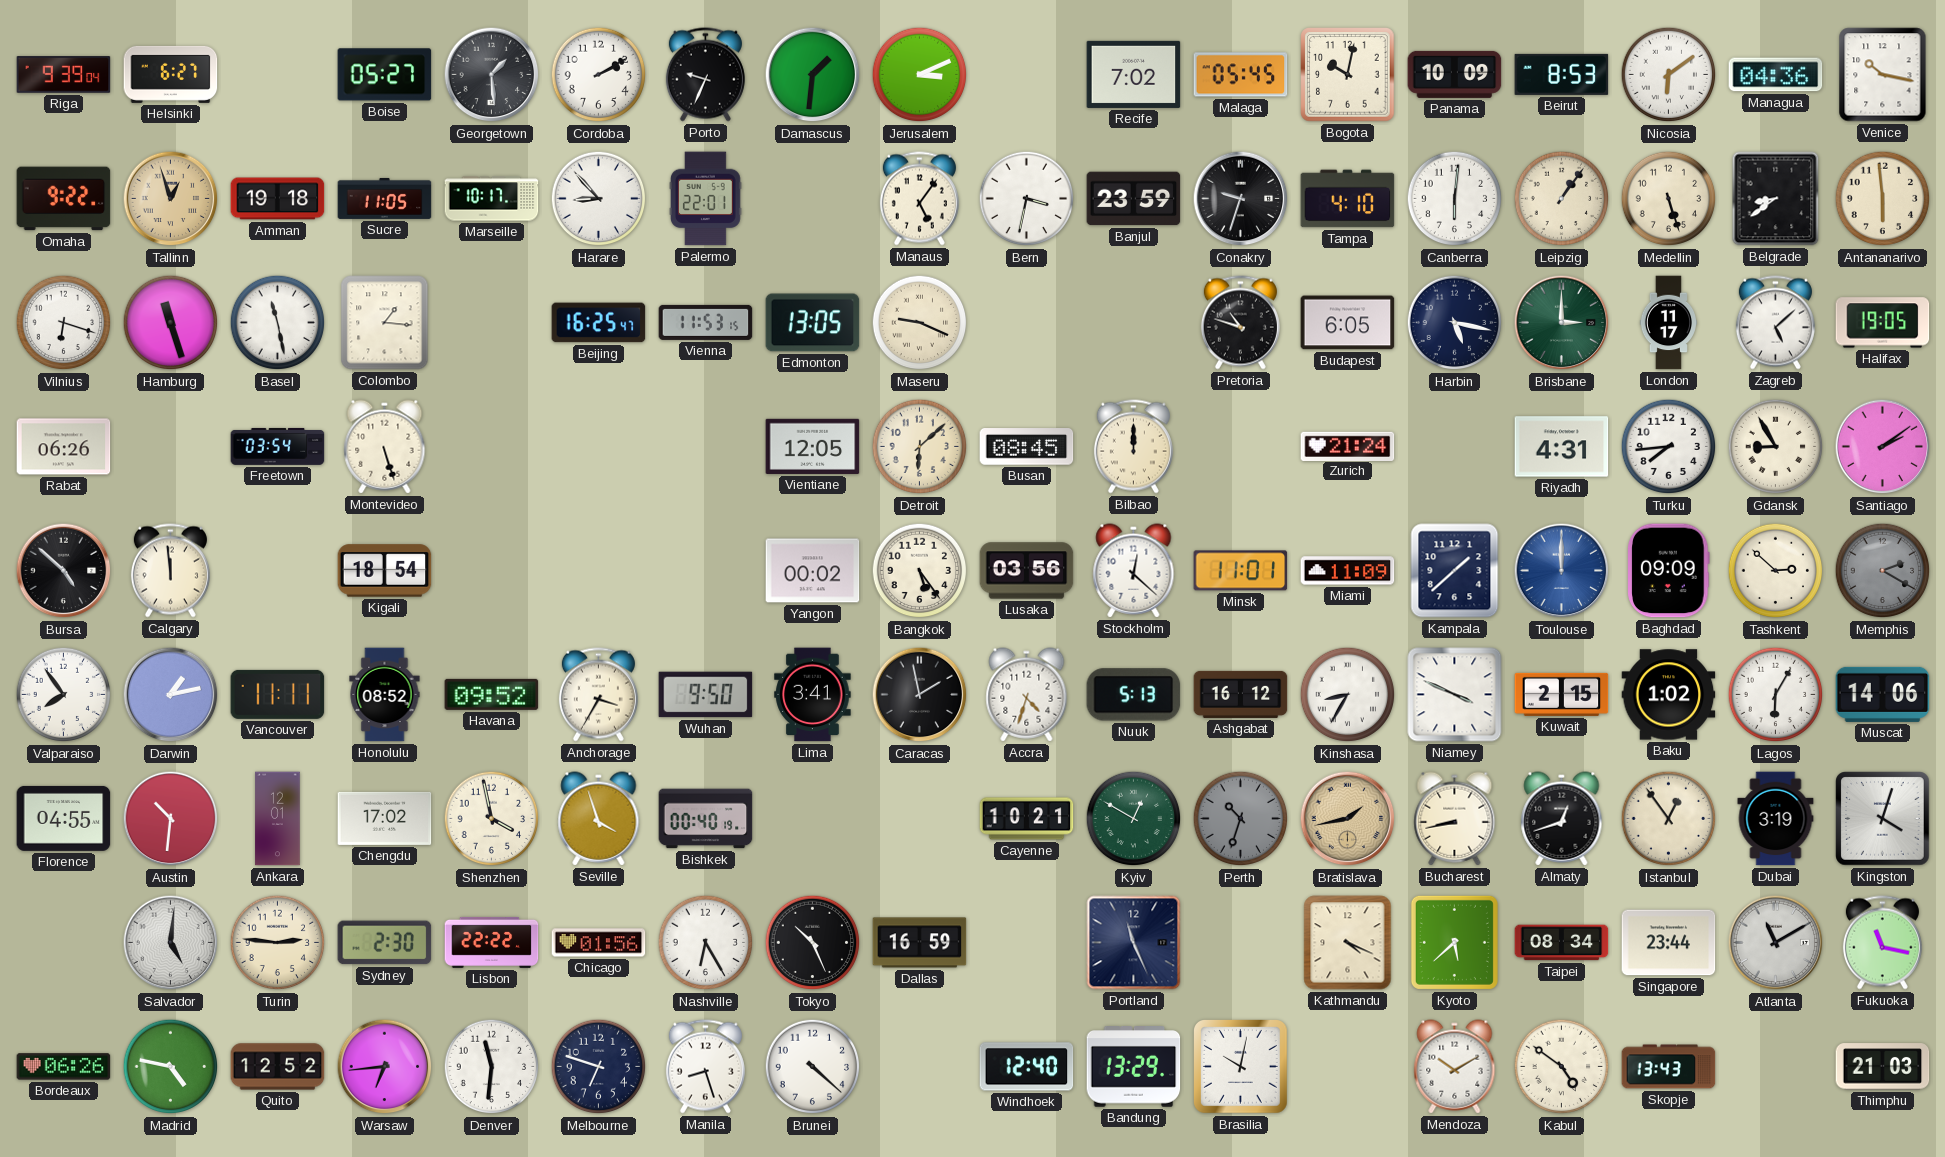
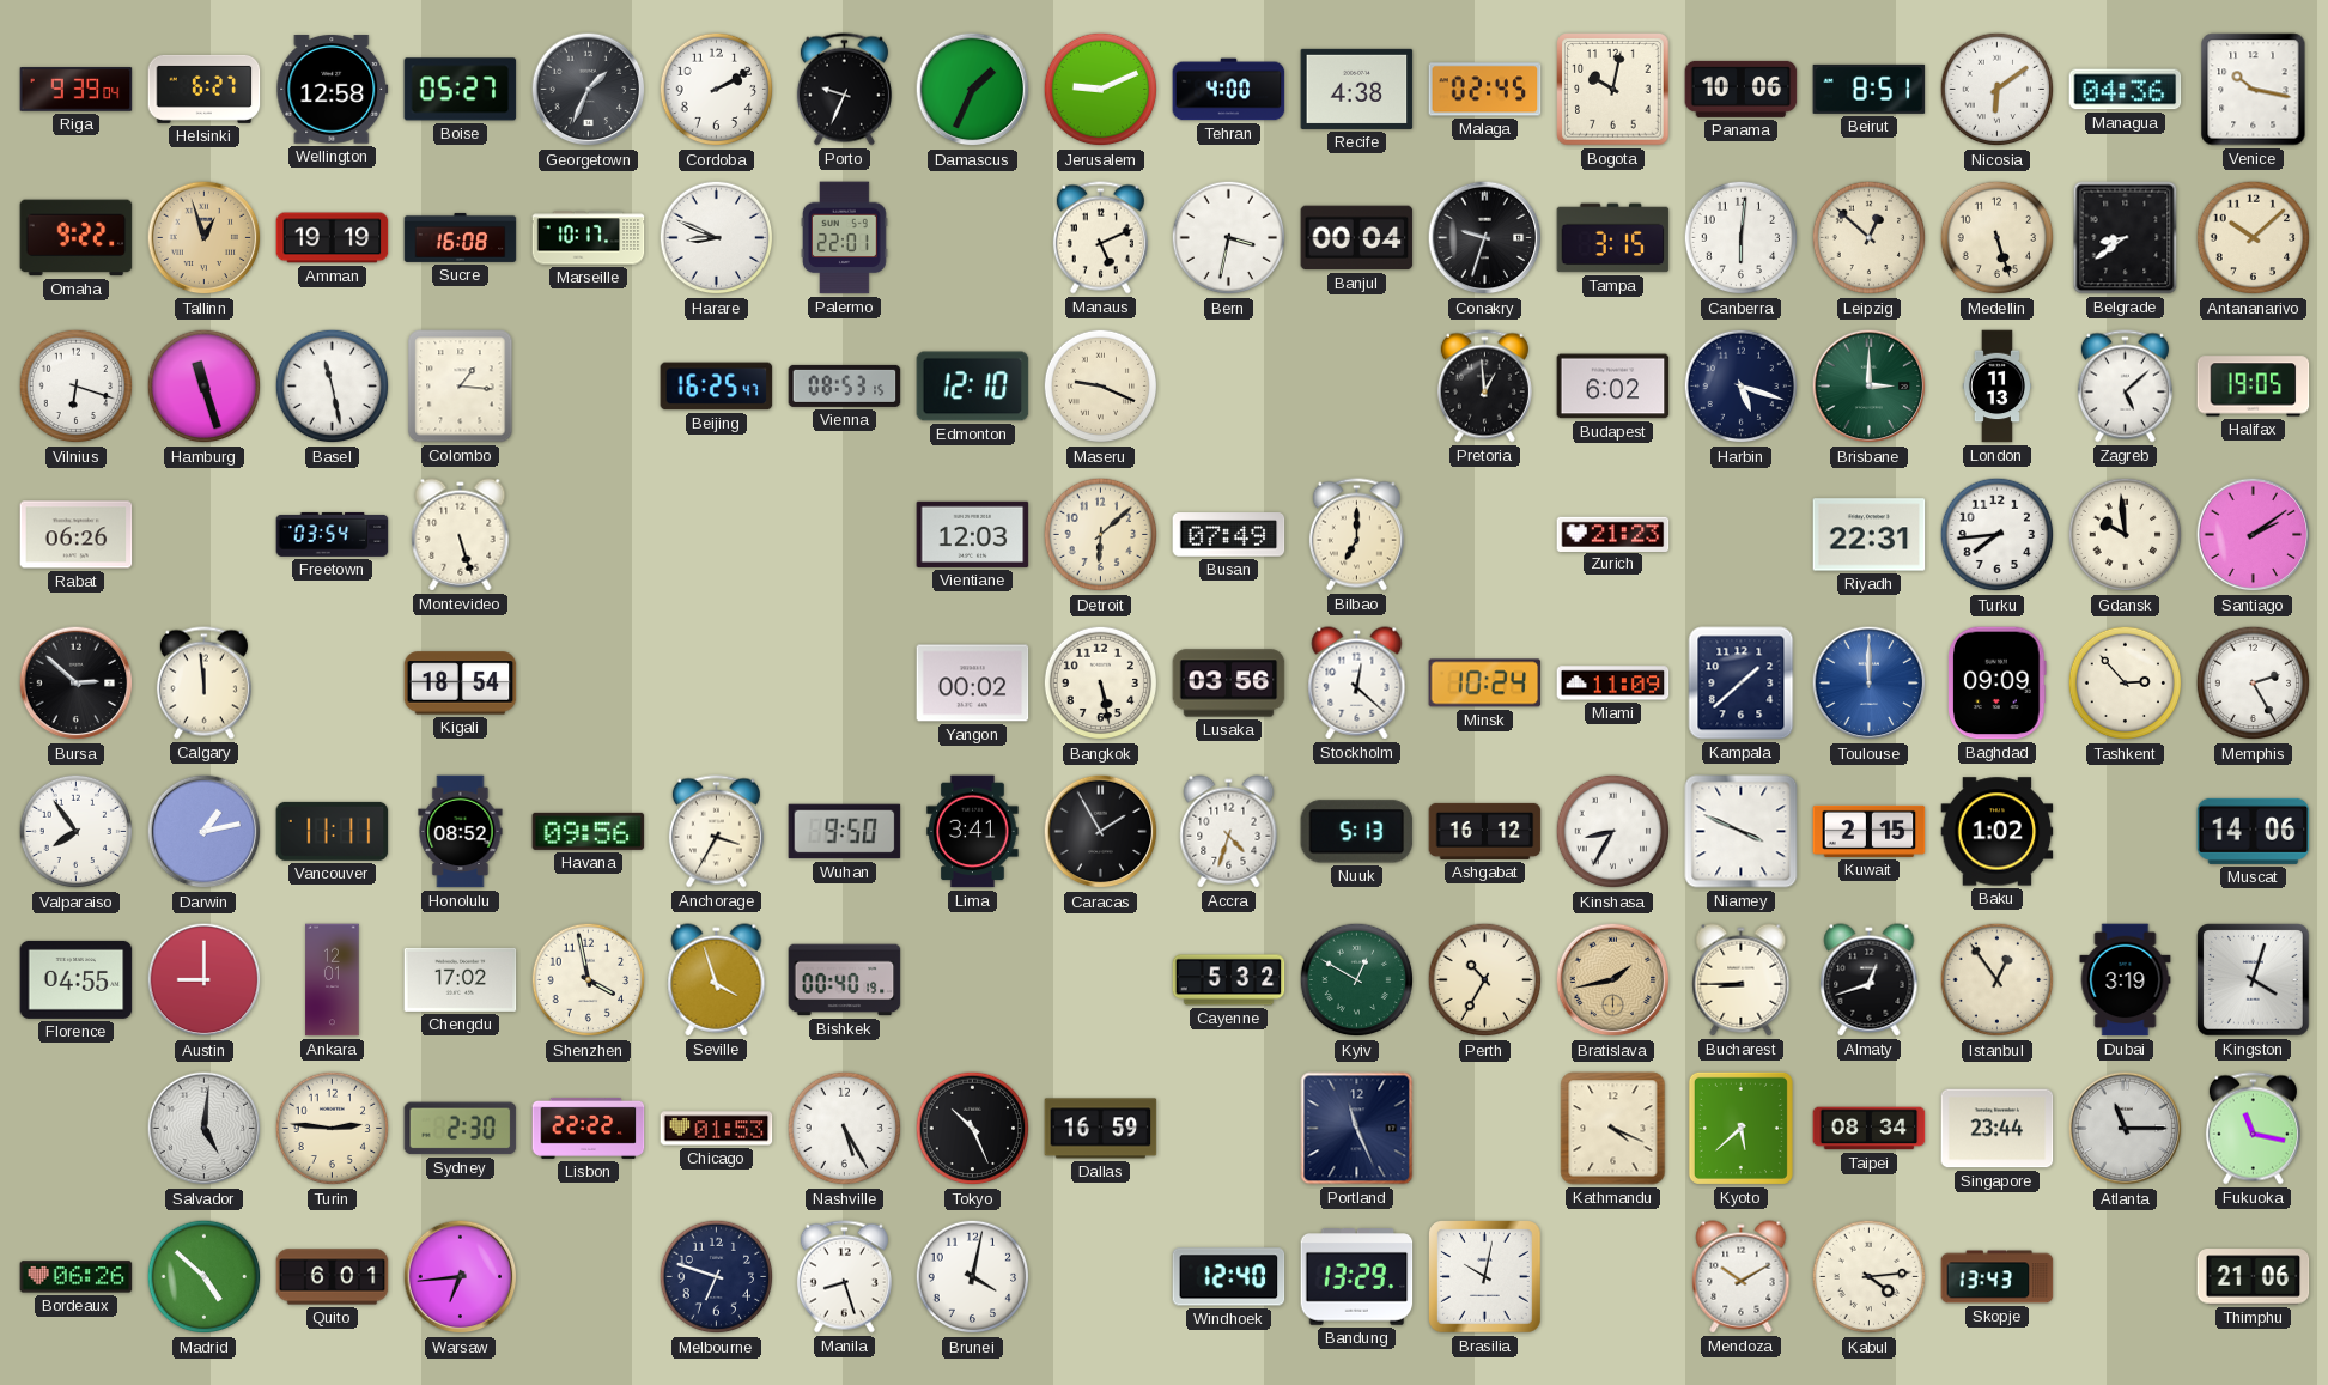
Wellington: none -> 12:58 (333, 90)
Georgetown: 1:29 -> 1:34 (589, 90)
Damascus: 1:31 -> 1:34 (973, 90)
Jerusalem: 3:11 -> 9:11 (1101, 90)
Tehran: none -> 4:00 (1229, 90)
Recife: 7:02 -> 4:38 (1357, 89)
Malaga: 05:45 -> 02:45 (1485, 90)
Panama: 10:09 -> 10:06 (1742, 89)
Beirut: 8:53 -> 8:51 (1870, 89)
Amman: 19:18 -> 19:19 (333, 238)
Sucre: 11:05 -> 16:08 (461, 237)
Harare: 8:53 -> 8:49 (717, 238)
Manaus: 5:06 -> 5:11 (1100, 238)
Banjul: 23:59 -> 00:04 (1357, 238)
Tampa: 4:10 -> 3:15 (1613, 238)
Leipzig: 1:06 -> 12:52 (1870, 238)
Antananarivo: 5:59 -> 10:08 (2254, 238)
Vienna: 11:53 -> 08:53 (845, 385)
Edmonton: 13:05 -> 12:10 (973, 387)
Pretoria: 10:48 -> 12:59 (1484, 387)
Budapest: 6:05 -> 6:02 (1613, 387)
Harbin: 5:17 -> 5:18 (1742, 387)
London: 11:17 -> 11:13 (1998, 387)
Vientiane: 12:05 -> 12:03 (973, 534)
Busan: 08:45 -> 07:49 (1229, 535)
Bilbao: 12:00 -> 7:00 (1356, 535)
Zurich: 21:24 -> 21:23 (1613, 534)
Riyadh: 4:31 -> 22:31 (1870, 535)
Gdansk: 8:55 -> 9:59 (2126, 535)
Bursa: 4:52 -> 2:52 (77, 684)
Bangkok: 5:24 -> 5:28 (1101, 684)
Minsk: 11:01 -> 10:24 (1485, 684)
Tashkent: 2:52 -> 2:53 (2126, 684)
Memphis: 2:20 -> 2:25 (2254, 684)
Memphis dial: grey -> white (2254, 684)
Havana: 09:52 -> 09:56 (589, 831)
Caracas: 1:58 -> 1:55 (1101, 832)
Lagos: 6:05 -> none (1776, 695)
Austin: 10:31 -> 9:00 (205, 980)
Cayenne: 10:21 -> 5:32 (1229, 980)
Perth: 10:33 -> 10:35 (1485, 980)
Perth dial: grey -> cream (1485, 980)
Bucharest: 8:43 -> 8:45 (1742, 980)
Chicago: 01:56 -> 01:53 (717, 1129)
Nashville: 6:25 -> 5:25 (845, 1129)
Atlanta: 11:10 -> 11:15 (2126, 1129)
Madrid: 4:47 -> 4:52 (205, 1277)
Quito: 12:52 -> 6:01 (333, 1277)
Denver: 11:31 -> none (492, 1067)
Brunei: 4:22 -> 4:02 (973, 1277)
Kabul: 4:51 -> 4:14 (1870, 1277)
Thimphu: 21:03 -> 21:06 (2254, 1277)
